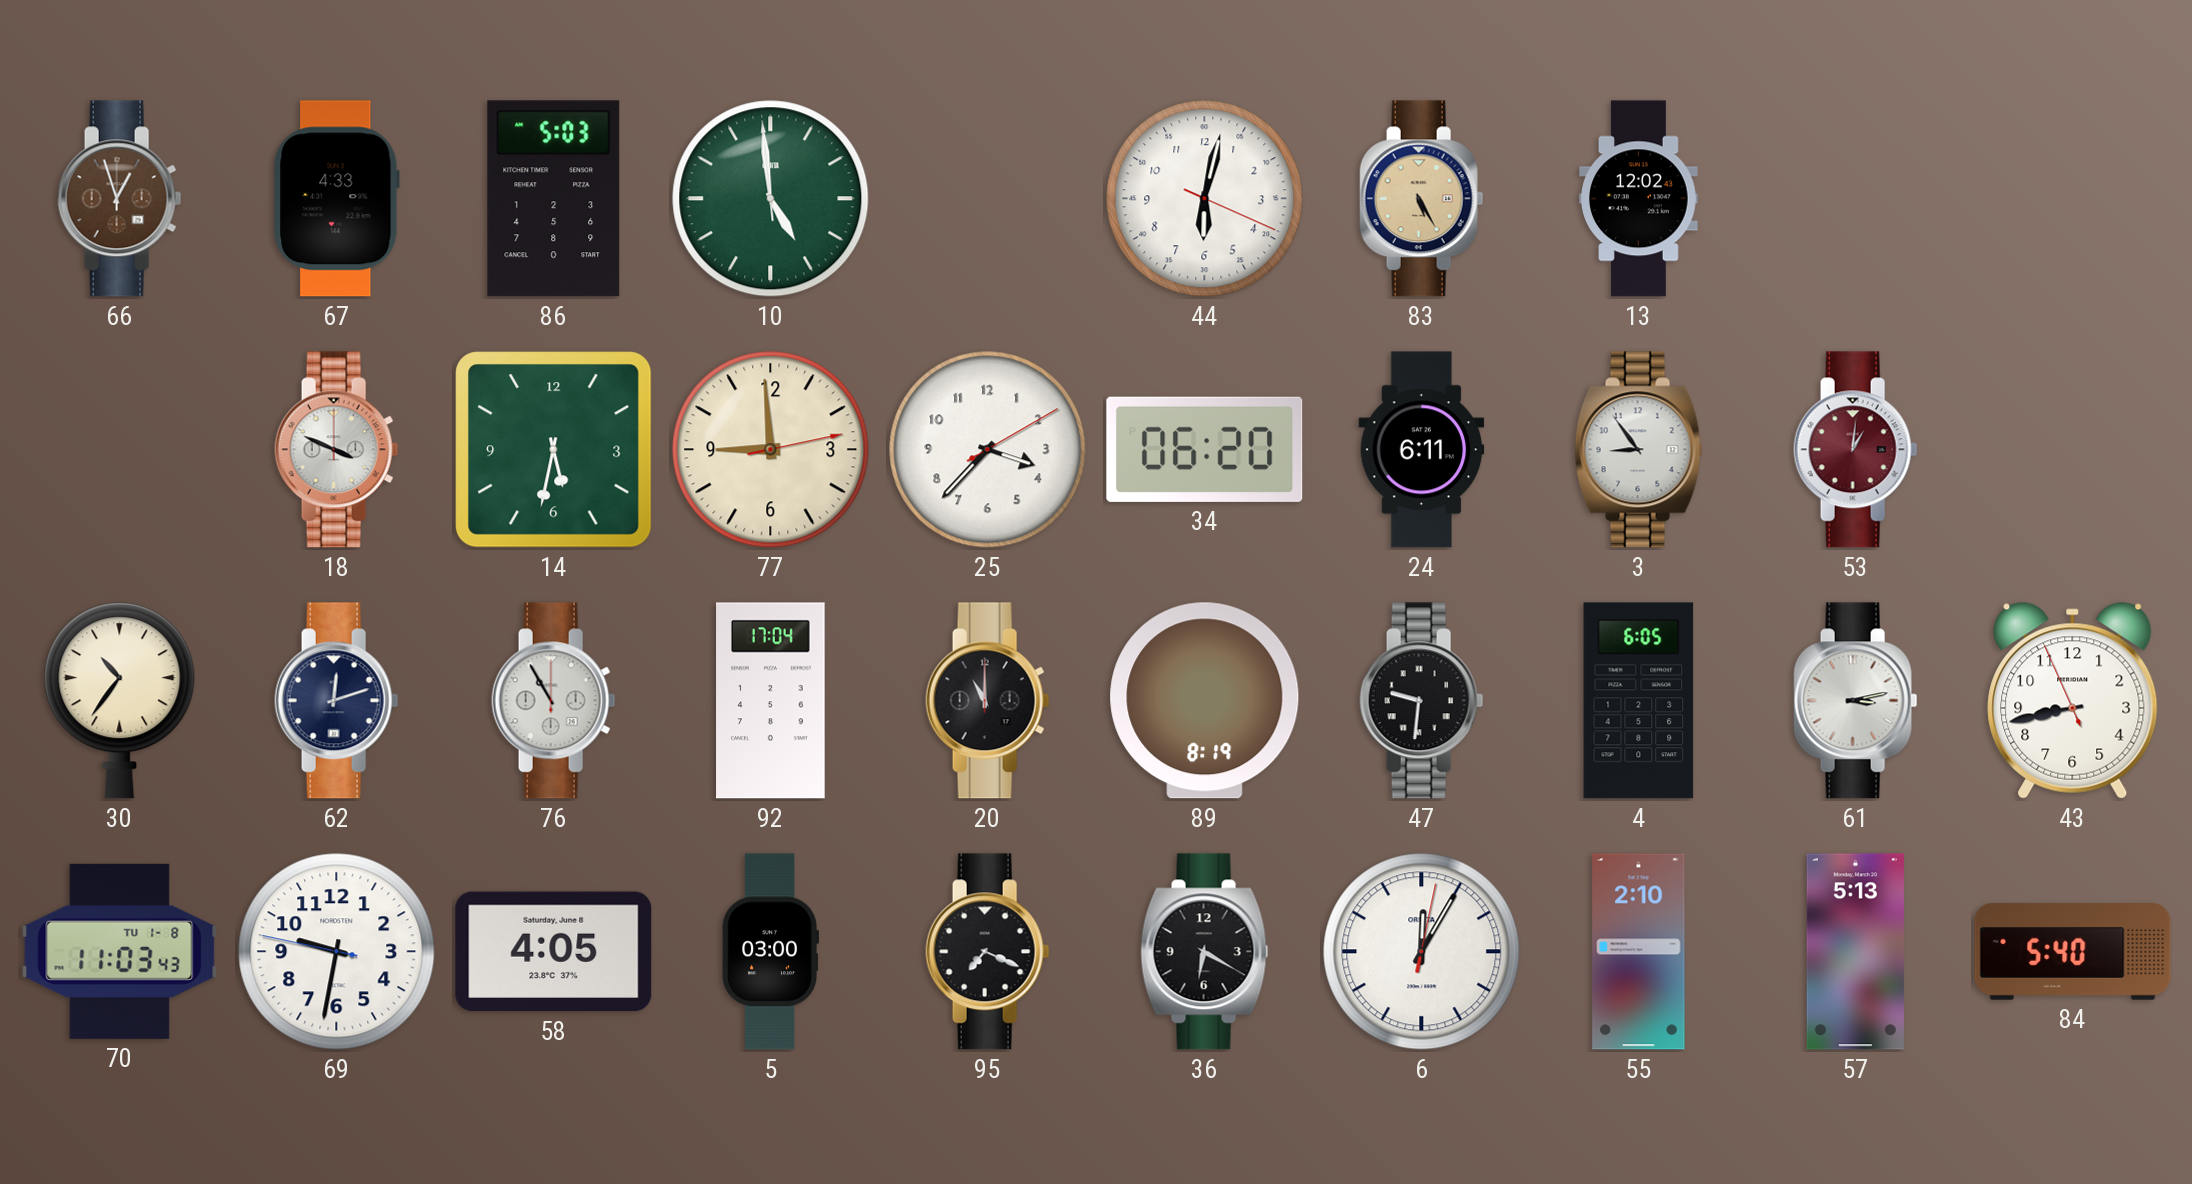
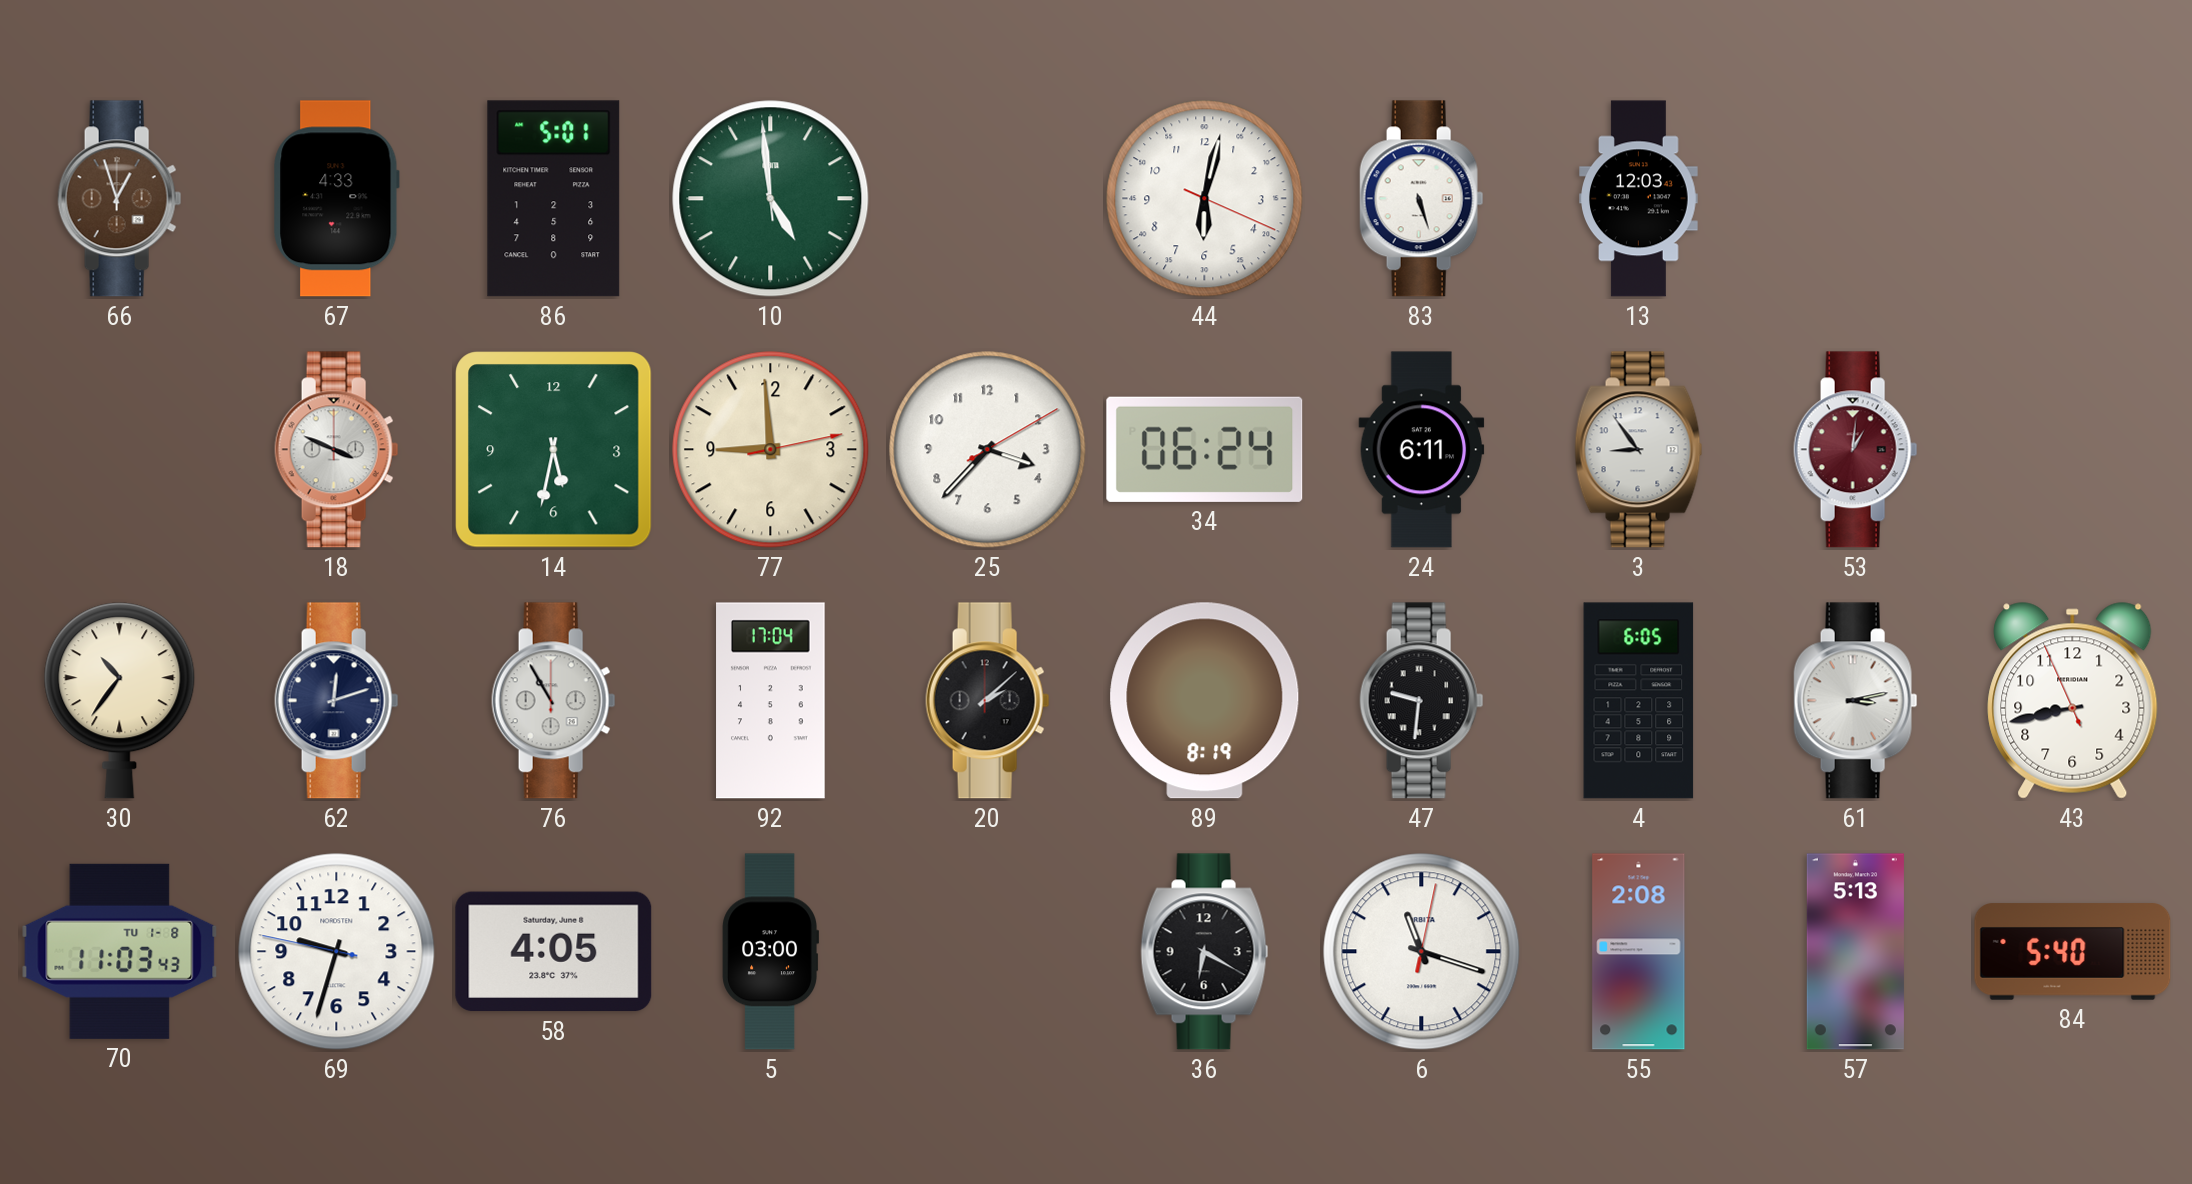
86: 5:03 -> 5:01 (554, 199)
83: 5:25 -> 5:27 (1422, 199)
83 dial: champagne -> white (1422, 199)
13: 12:02 -> 12:03 (1639, 199)
34: 06:20 -> 06:24 (1205, 449)
20: 11:00 -> 2:08 (988, 701)
69: 9:31 -> 9:32 (337, 952)
95: 7:19 -> none (988, 952)
6: 12:05 -> 11:18 (1422, 952)
55: 2:10 -> 2:08 (1639, 952)
